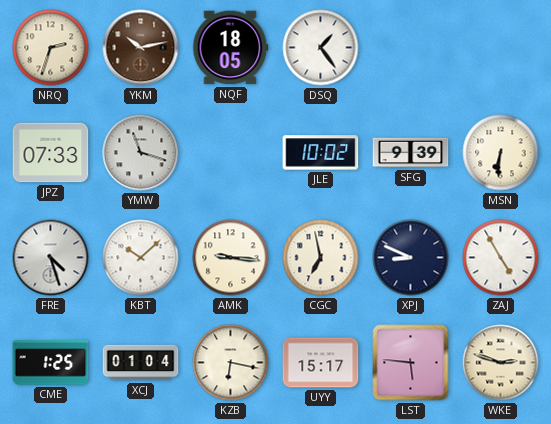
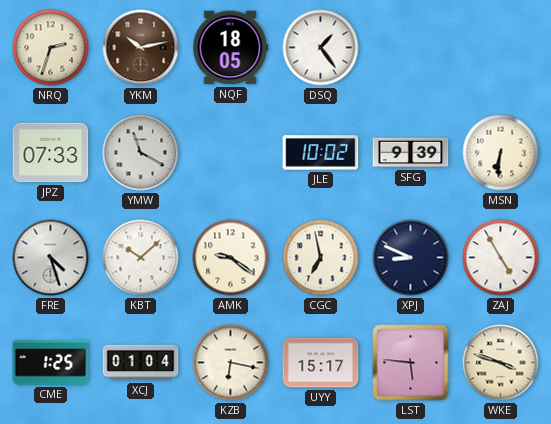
YMW: 11:18 -> 11:20 (141, 153)
AMK: 9:16 -> 9:21 (231, 258)
WKE: 2:48 -> 3:48 (501, 363)
